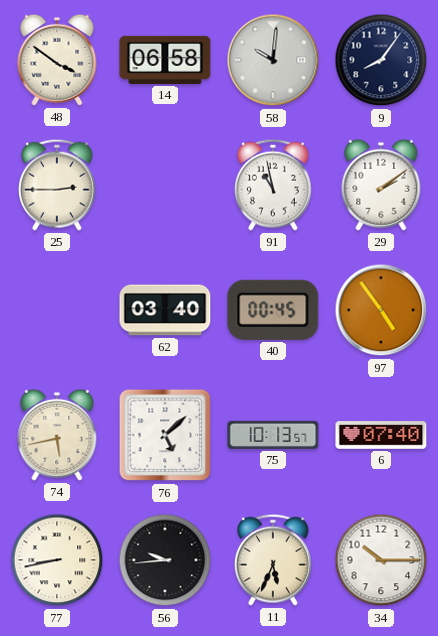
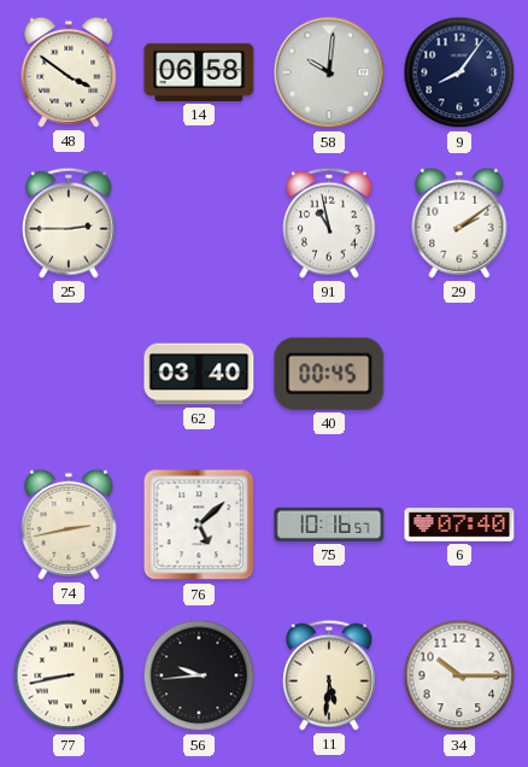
97: 4:54 -> none (381, 310)
74: 5:43 -> 2:43 (69, 525)
75: 10:13 -> 10:16 (329, 525)
11: 5:34 -> 5:31 (329, 675)
